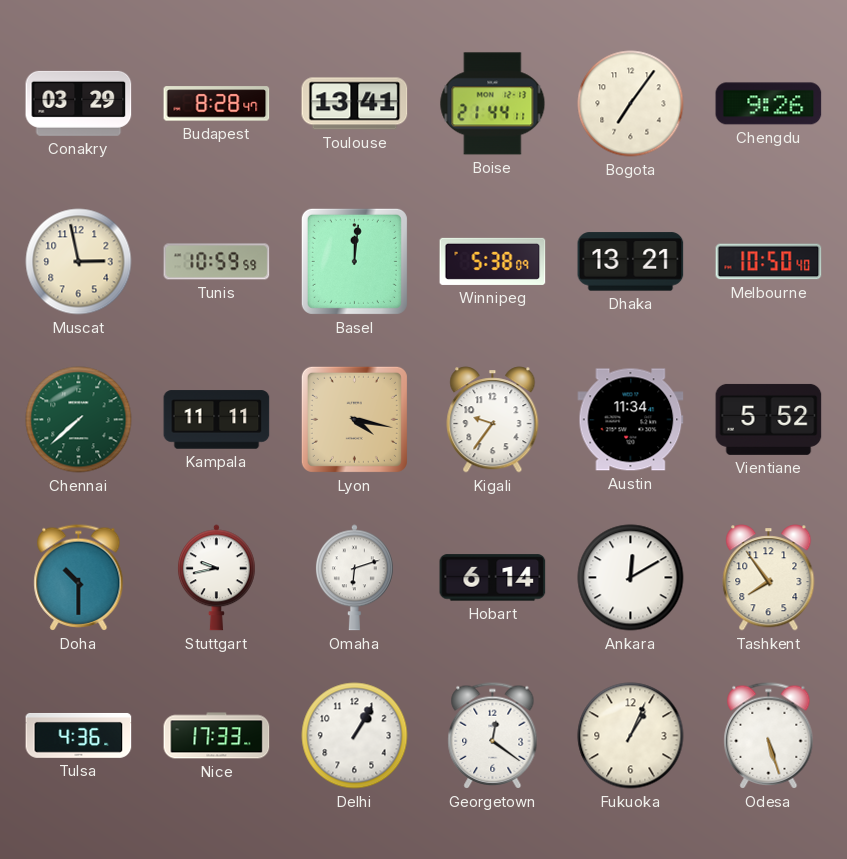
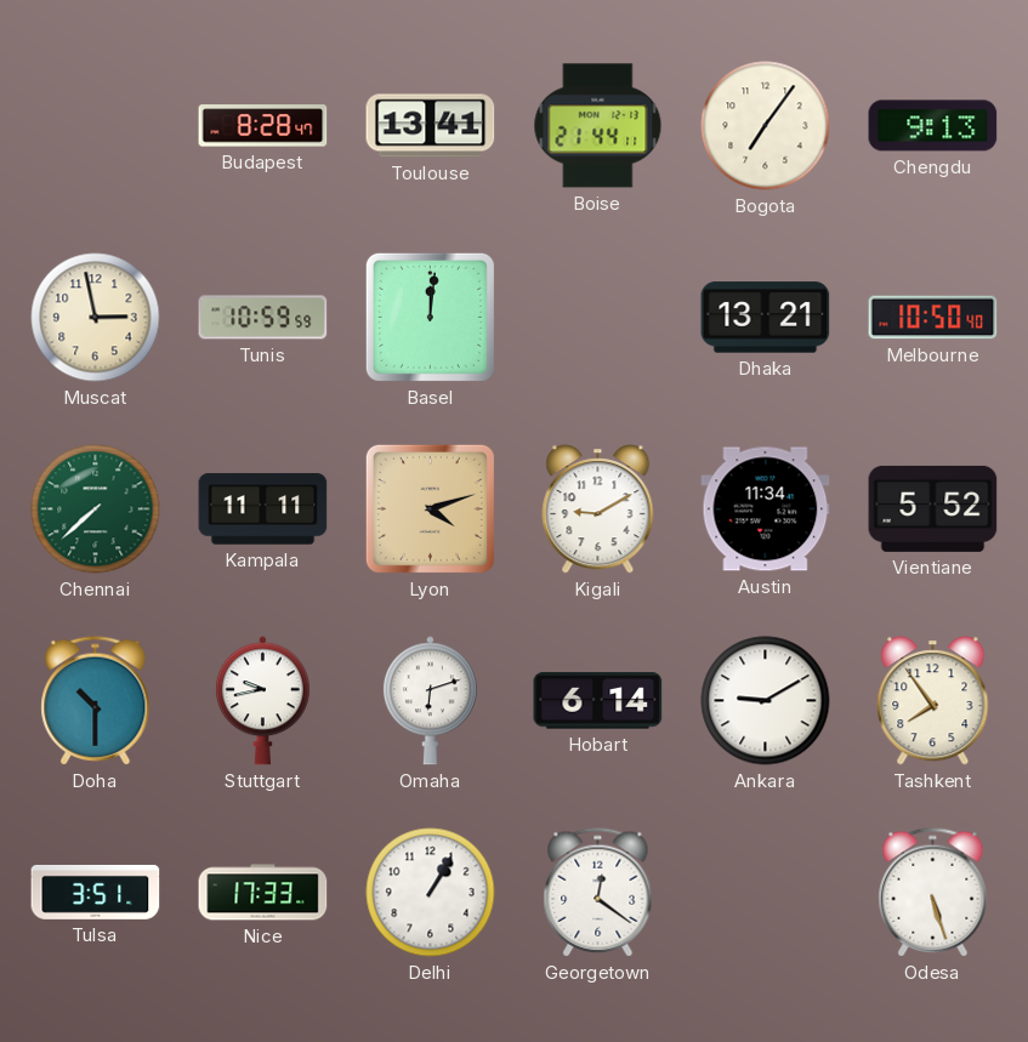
Conakry: 03:29 -> none (79, 103)
Chengdu: 9:26 -> 9:13 (933, 126)
Winnipeg: 5:38 -> none (493, 261)
Lyon: 4:17 -> 4:12 (430, 508)
Kigali: 9:36 -> 9:10 (598, 509)
Ankara: 12:10 -> 9:10 (766, 701)
Tulsa: 4:36 -> 3:51 (96, 892)
Fukuoka: 1:04 -> none (631, 736)
